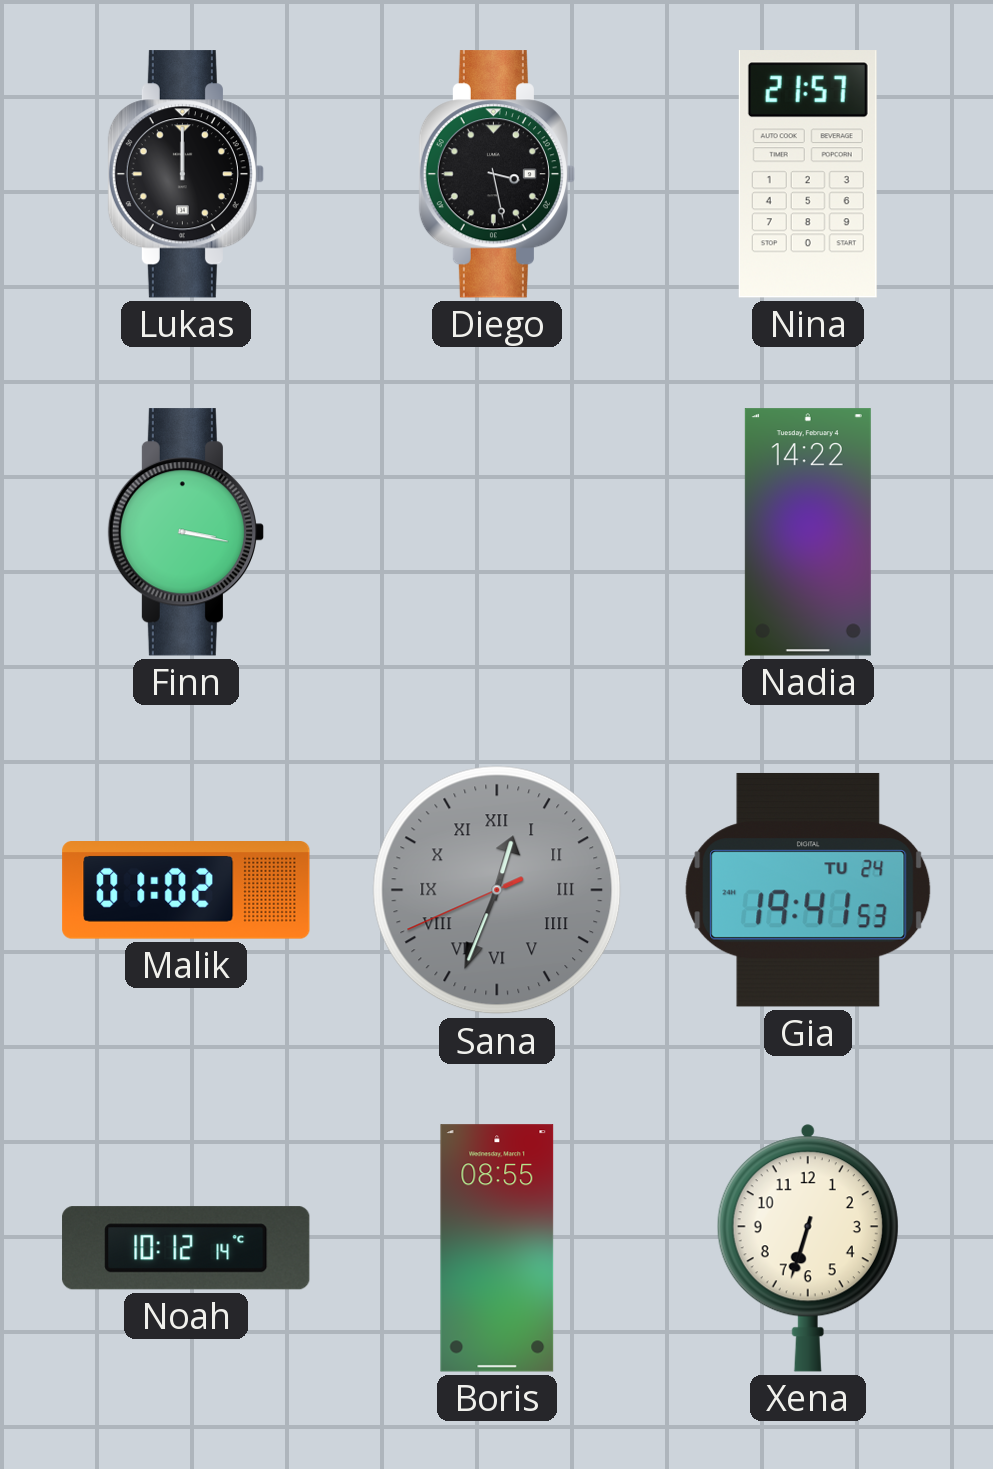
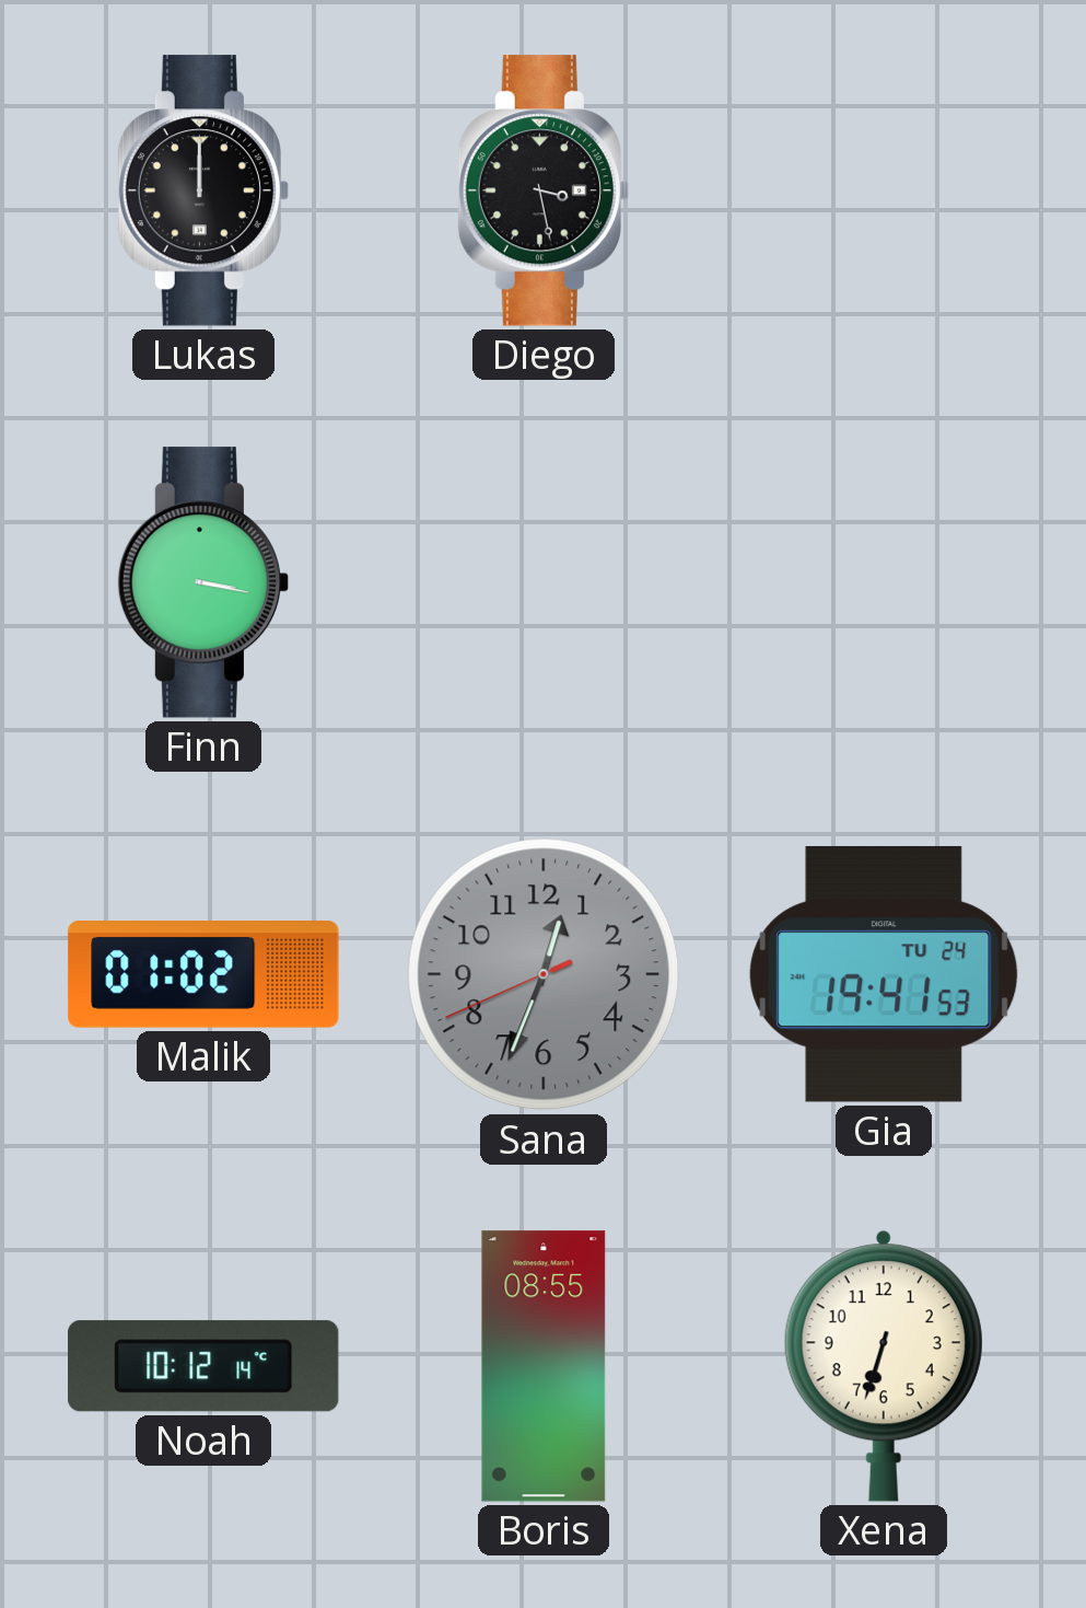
Nina: 21:57 -> none (808, 174)
Nadia: 14:22 -> none (808, 532)
Sana numerals: Roman -> Arabic (544, 974)
